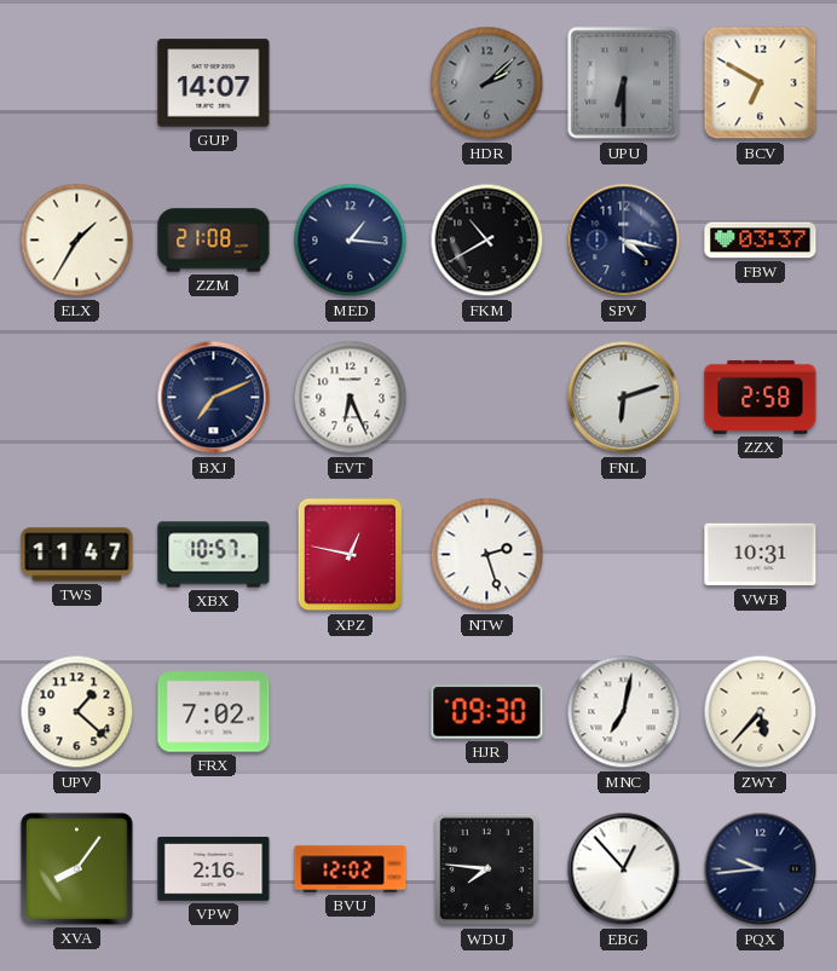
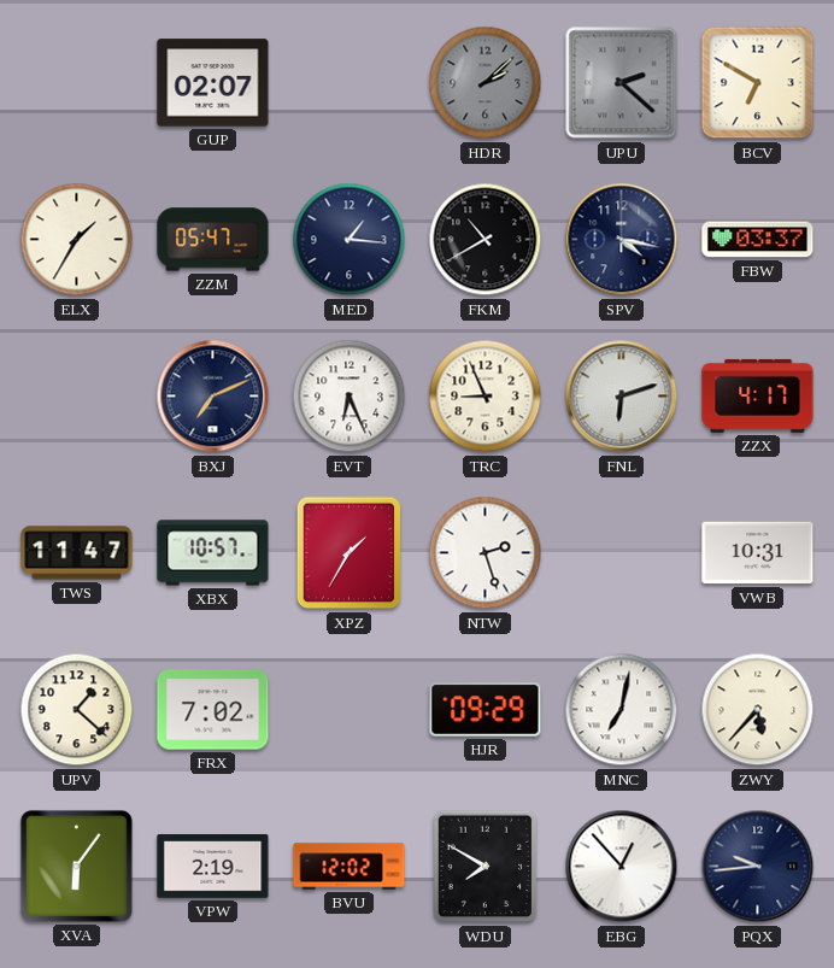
GUP: 14:07 -> 02:07 (213, 83)
UPU: 6:30 -> 2:22 (622, 83)
ZZM: 21:08 -> 05:47 (213, 240)
TRC: none -> 8:56 (486, 397)
ZZX: 2:58 -> 4:17 (758, 395)
XPZ: 12:47 -> 1:35 (350, 553)
HJR: 09:30 -> 09:29 (486, 710)
XVA: 8:06 -> 6:06 (76, 866)
VPW: 2:16 -> 2:19 (213, 867)
WDU: 7:46 -> 7:50 (486, 867)
